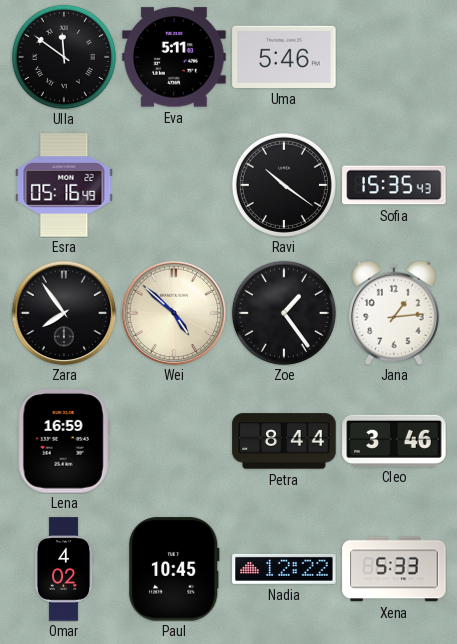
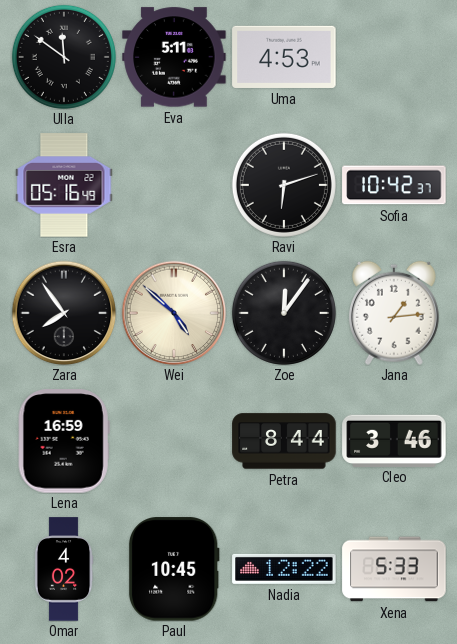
Uma: 5:46 -> 4:53 (284, 57)
Ravi: 10:21 -> 6:12 (284, 185)
Sofia: 15:35 -> 10:42 (394, 185)
Zoe: 1:24 -> 12:06 (284, 313)
